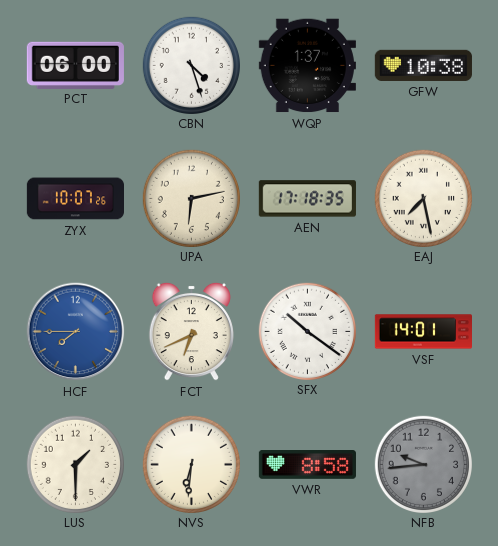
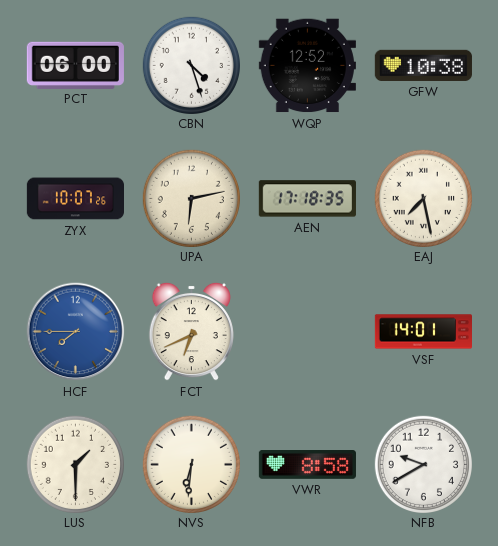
WQP: 1:37 -> 12:52 (307, 66)
SFX: 10:21 -> none (307, 331)
NFB: 9:44 -> 9:40 (423, 464)
NFB dial: grey -> white (423, 464)
